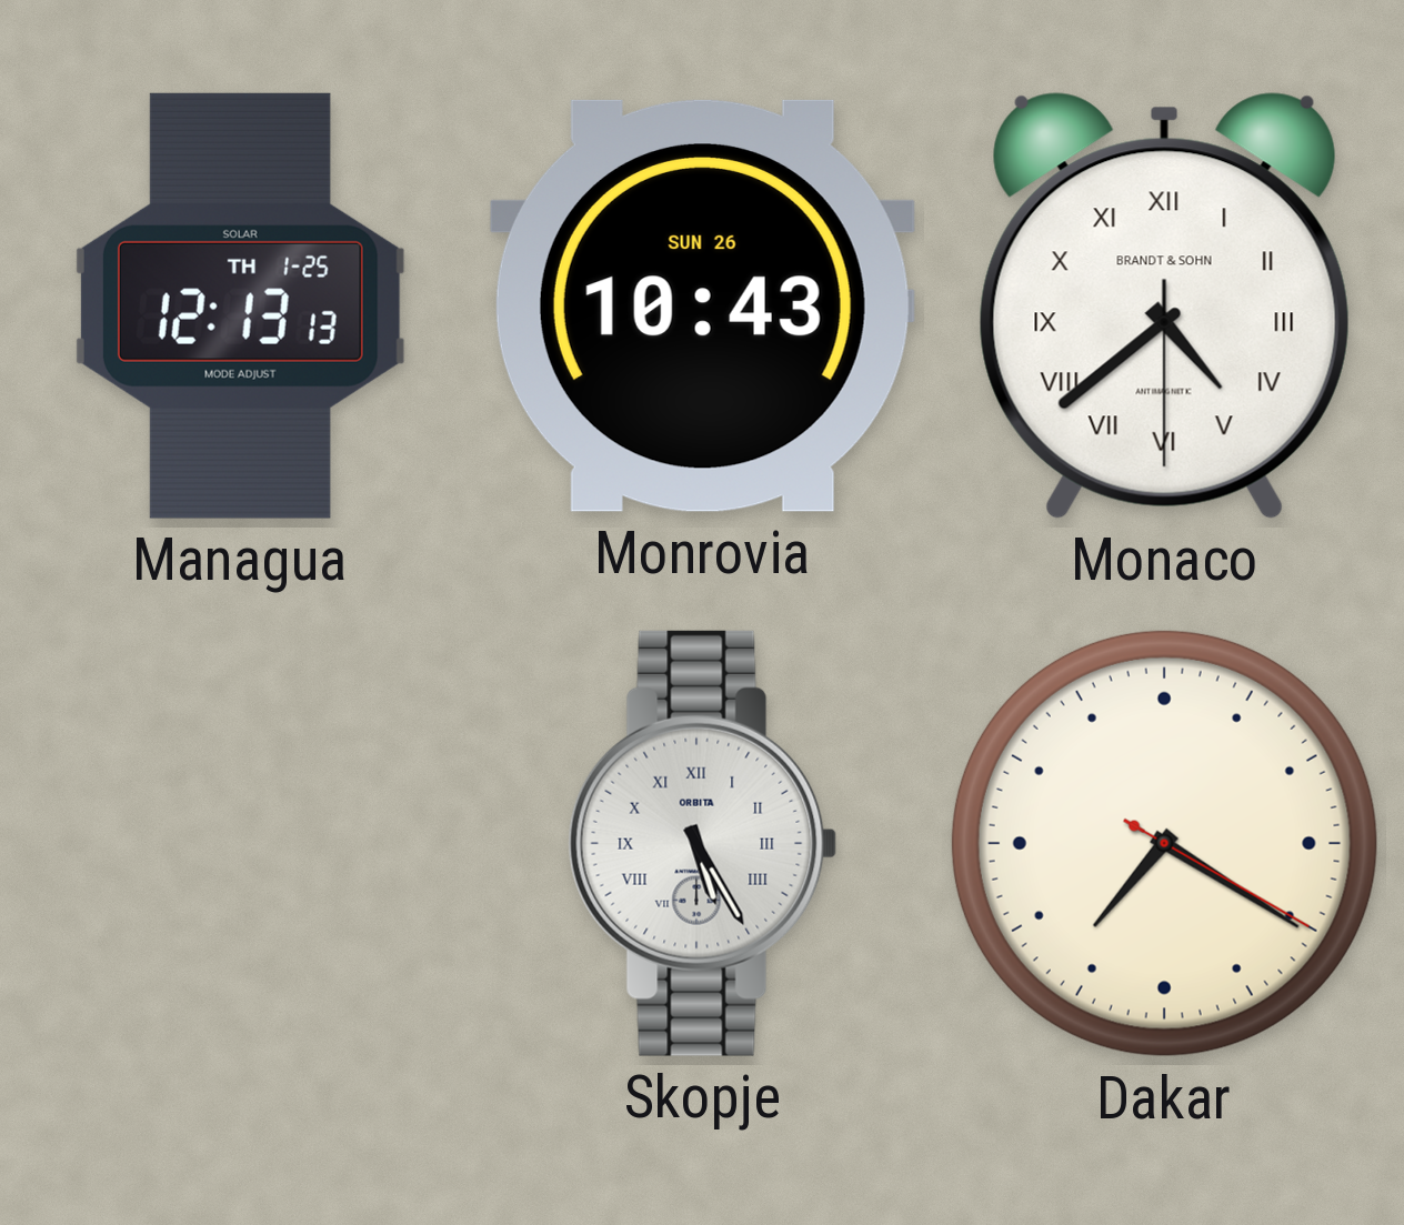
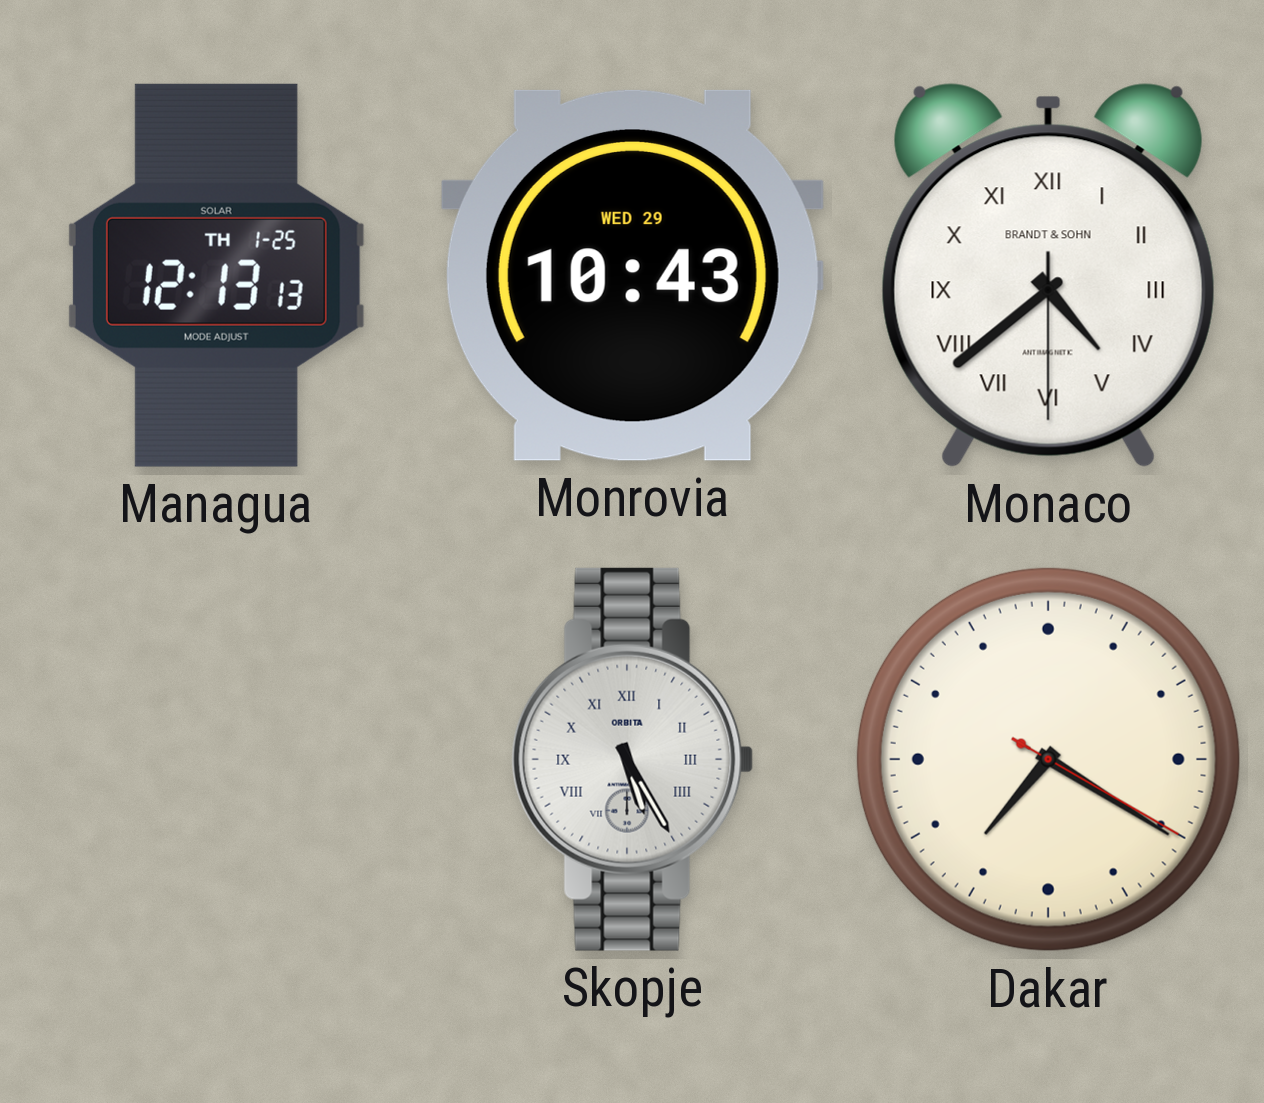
Monrovia date: SUN 26 -> WED 29 (632, 275)
